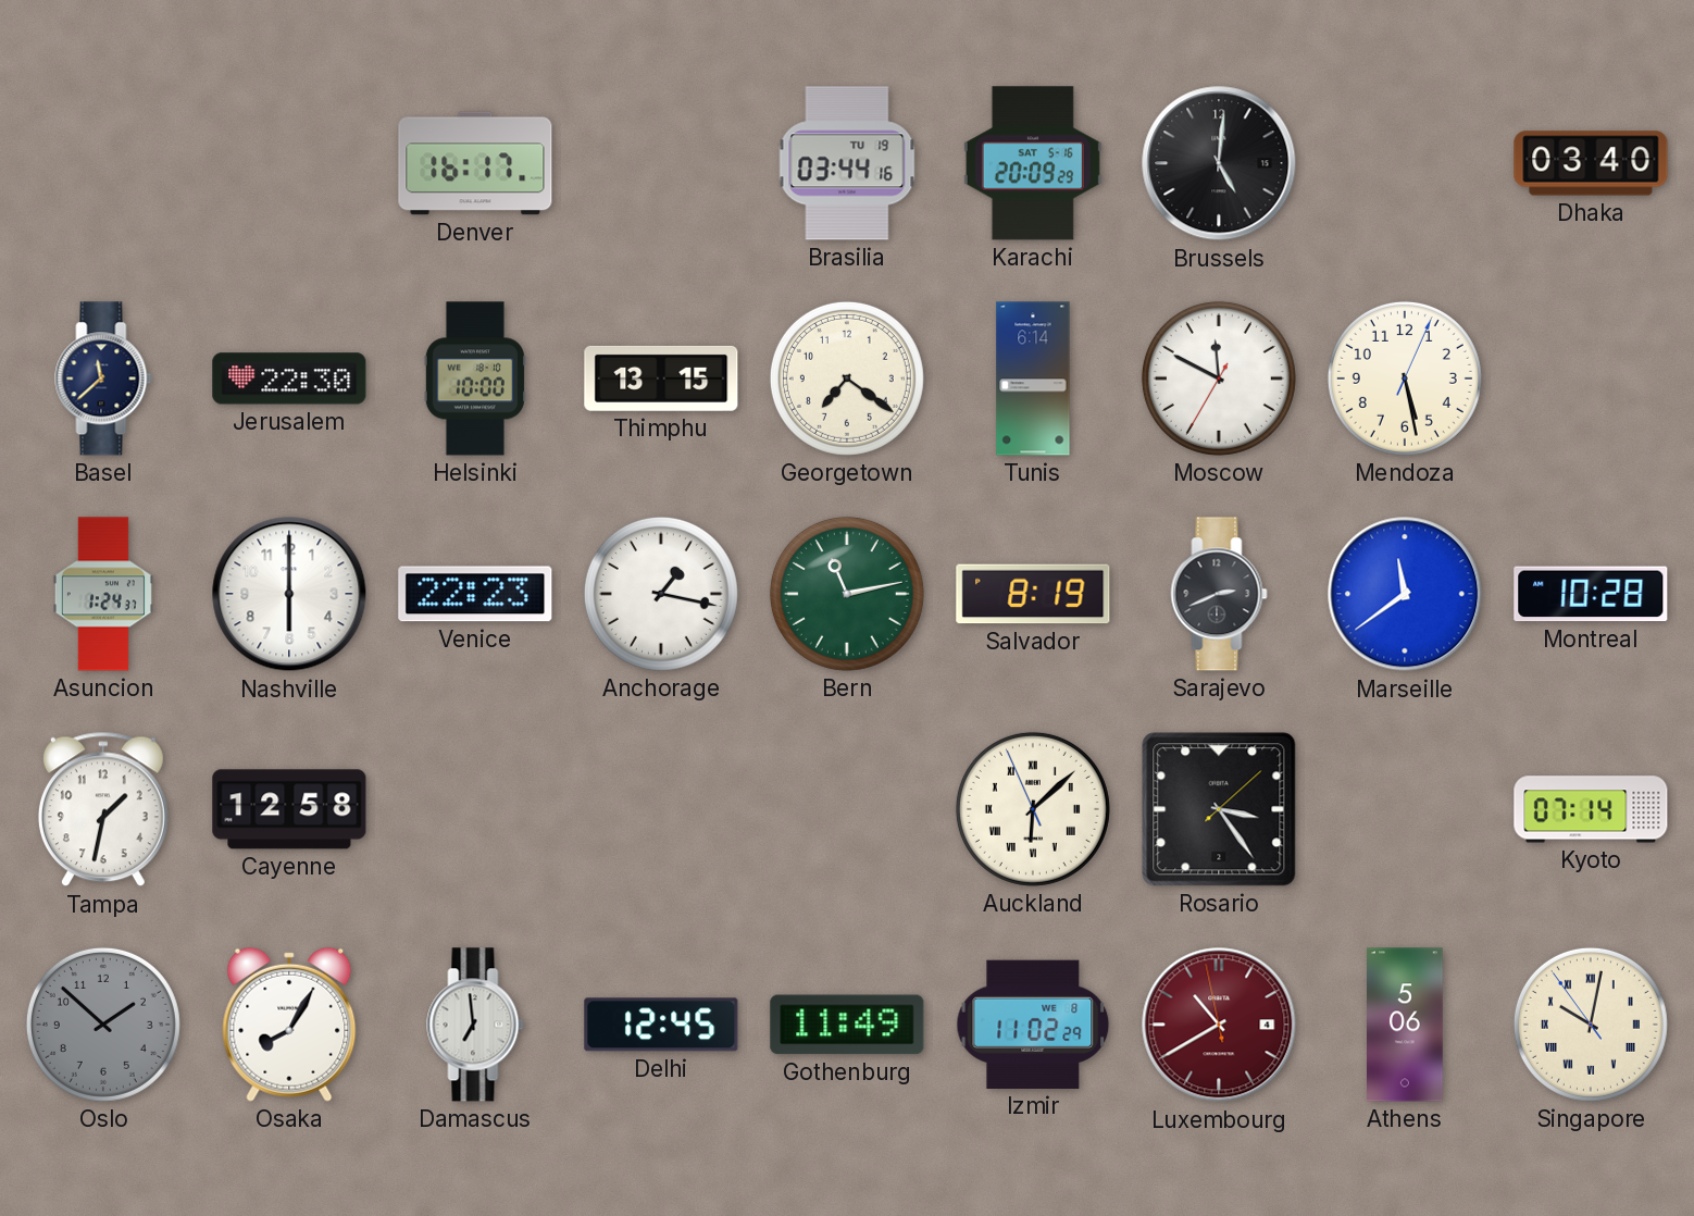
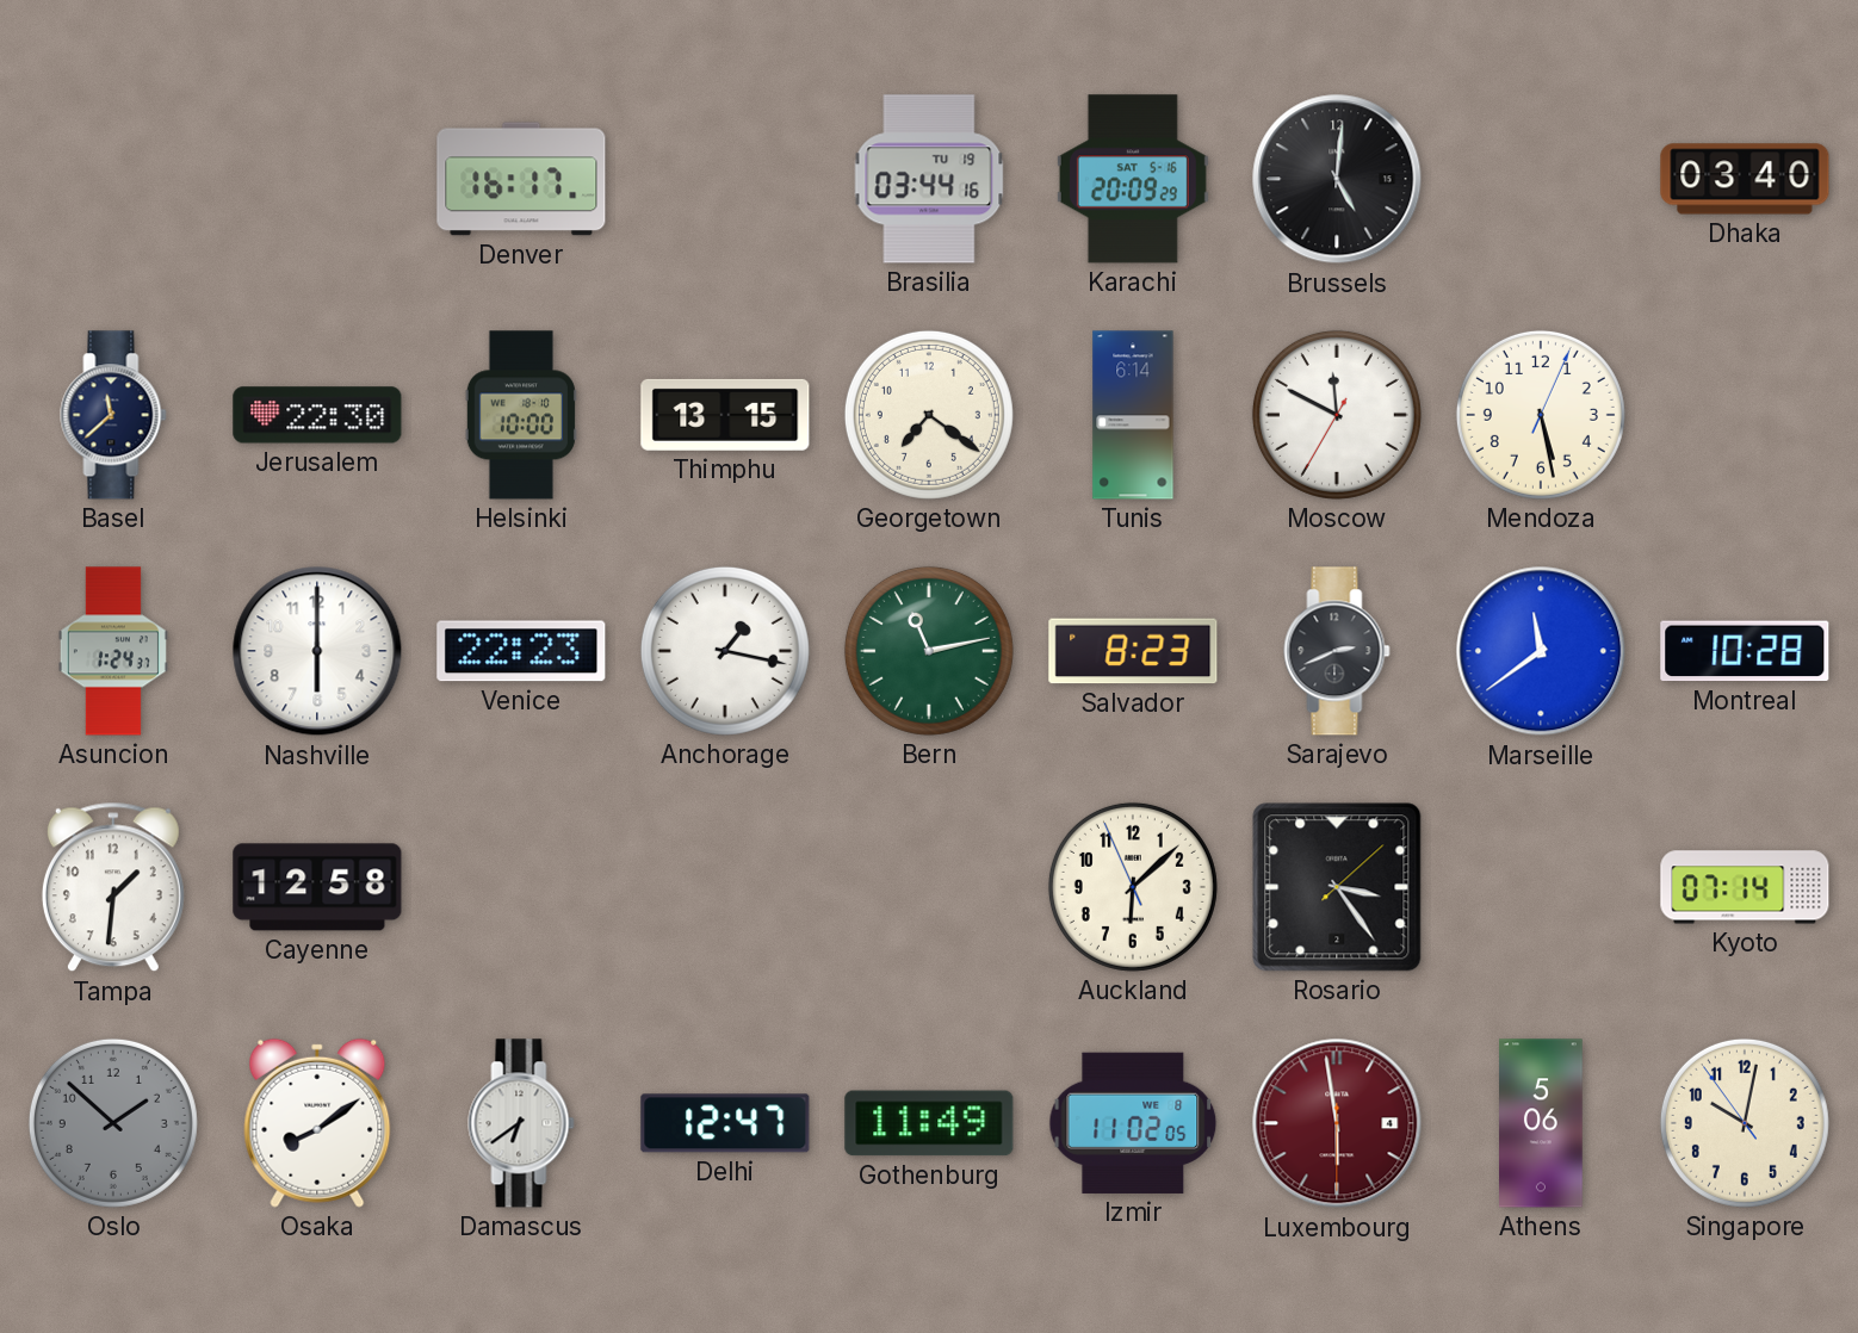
Salvador: 8:19 -> 8:23 (1133, 651)
Tampa: 1:32 -> 1:31 (113, 887)
Auckland numerals: Roman -> Arabic (1133, 887)
Osaka: 8:05 -> 8:09 (317, 1123)
Damascus: 6:59 -> 6:39 (521, 1123)
Delhi: 12:45 -> 12:47 (725, 1123)
Izmir: 11:02:29 -> 11:02:05 (1133, 1123)
Luxembourg: 10:39 -> 5:58 (1337, 1123)
Singapore numerals: Roman -> Arabic (1745, 1123)
